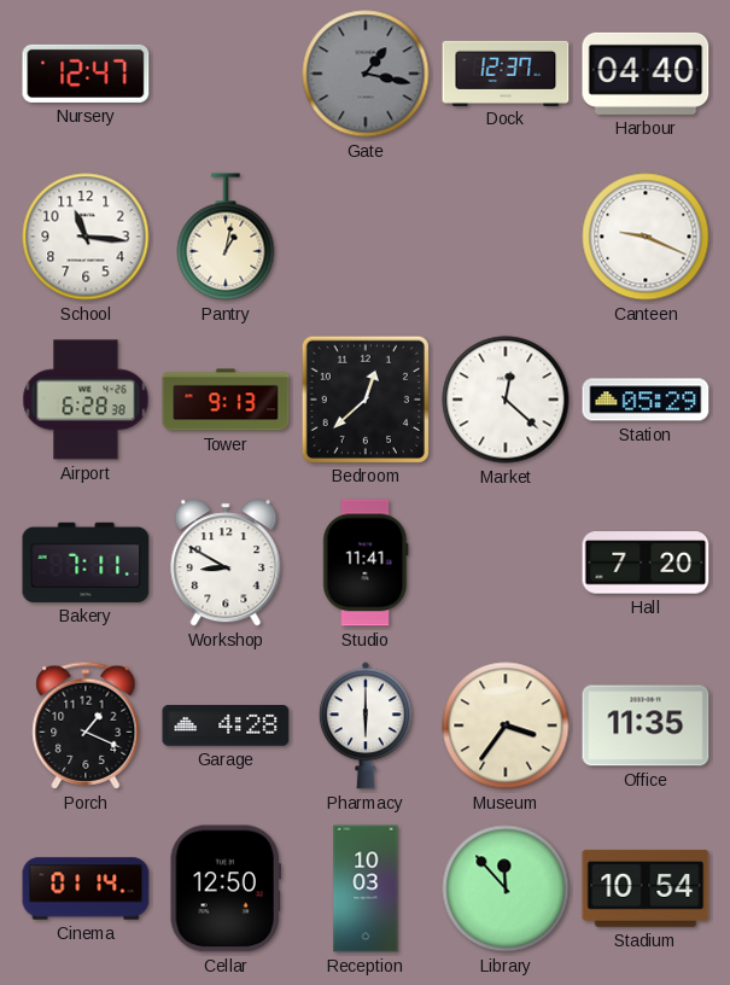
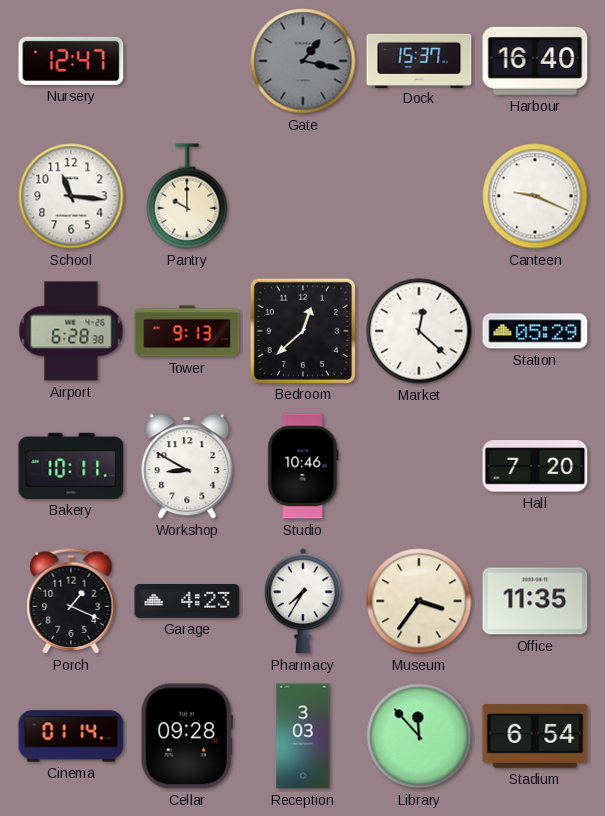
Dock: 12:37 -> 15:37 (419, 60)
Harbour: 04:40 -> 16:40 (535, 61)
Pantry: 1:02 -> 10:00 (187, 196)
Bakery: 7:11 -> 10:11 (71, 466)
Studio: 11:41 -> 10:46 (303, 466)
Garage: 4:28 -> 4:23 (187, 601)
Pharmacy: 6:00 -> 7:35 (303, 601)
Cellar: 12:50 -> 09:28 (187, 736)
Reception: 10:03 -> 3:03 (303, 736)
Stadium: 10:54 -> 6:54 (535, 736)
